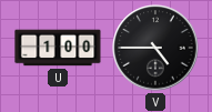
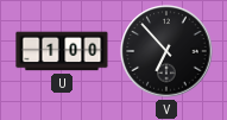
V: 4:45 -> 6:53 (166, 51)
